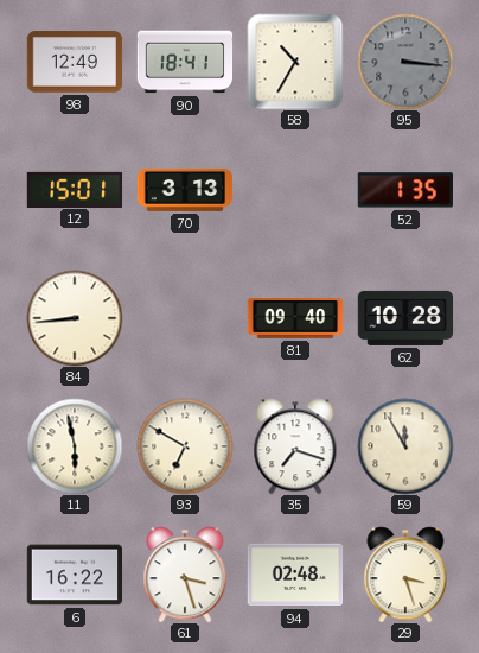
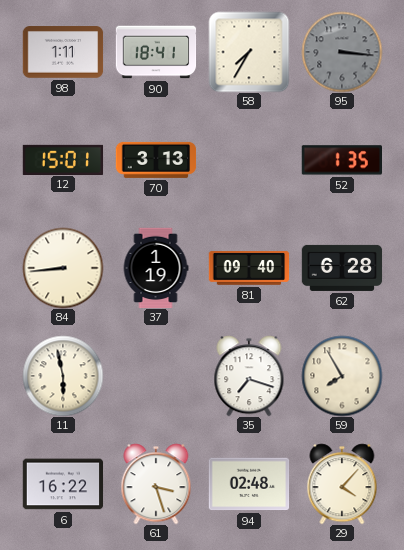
98: 12:49 -> 1:11 (63, 52)
58: 10:35 -> 7:35 (249, 52)
37: none -> 1:19 (156, 268)
62: 10:28 -> 6:28 (342, 268)
93: 6:50 -> none (185, 446)
59: 11:55 -> 7:55 (342, 376)
29: 3:27 -> 4:07 (342, 484)
